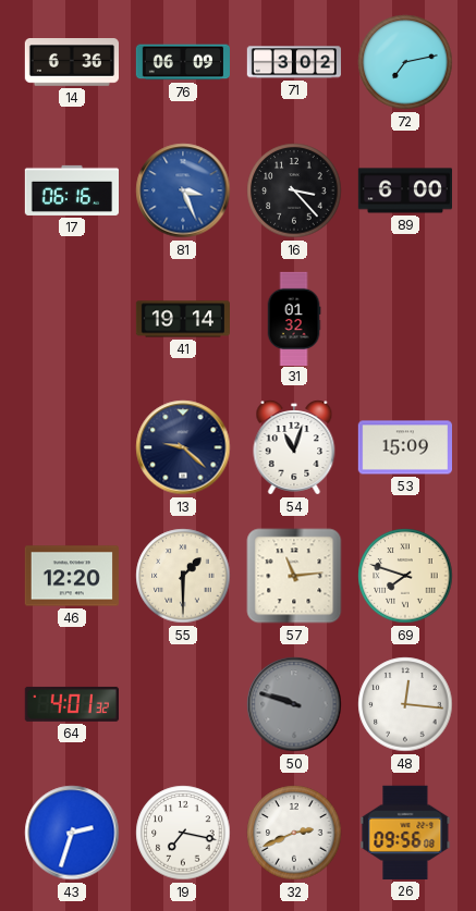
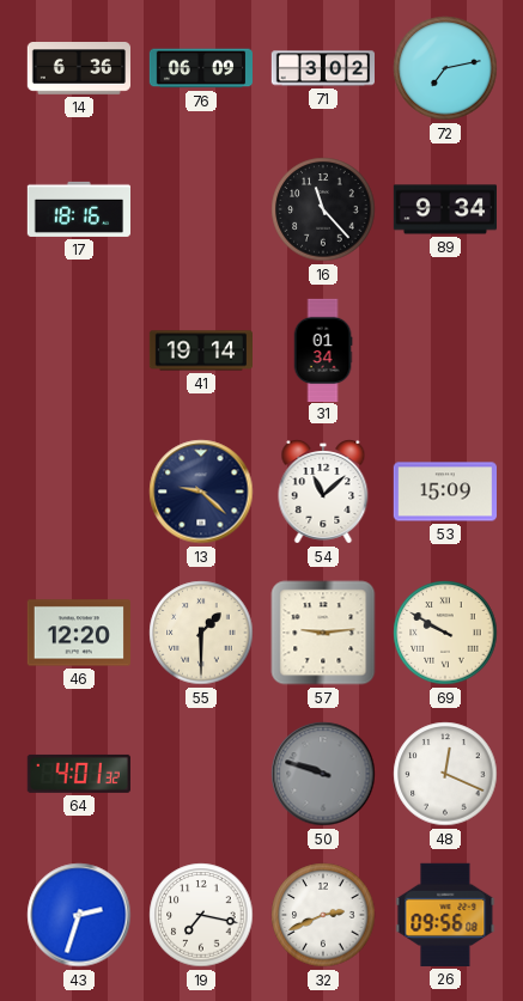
17: 06:16 -> 18:16 (78, 209)
81: 3:26 -> none (183, 190)
16: 3:23 -> 11:23 (323, 209)
89: 6:00 -> 9:34 (444, 209)
31: 01:32 -> 01:34 (323, 349)
54: 11:03 -> 11:08 (323, 492)
57: 11:14 -> 9:14 (323, 633)
69: 7:48 -> 9:50 (445, 633)
48: 12:16 -> 12:19 (445, 774)
